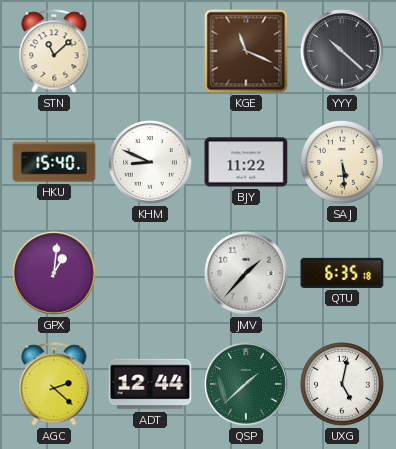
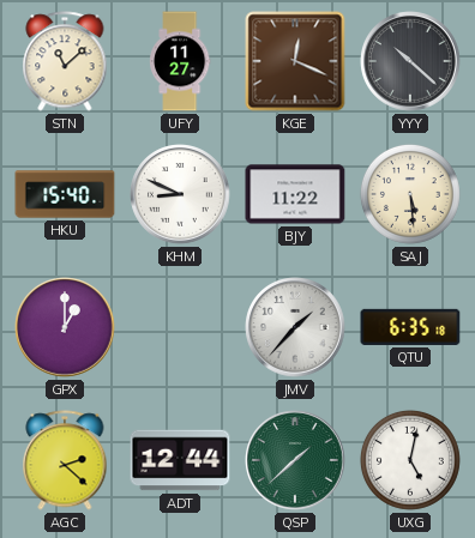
UFY: none -> 11:27 (181, 61)
KGE: 11:19 -> 12:19 (295, 61)
GPX: 1:01 -> 1:00 (65, 327)
